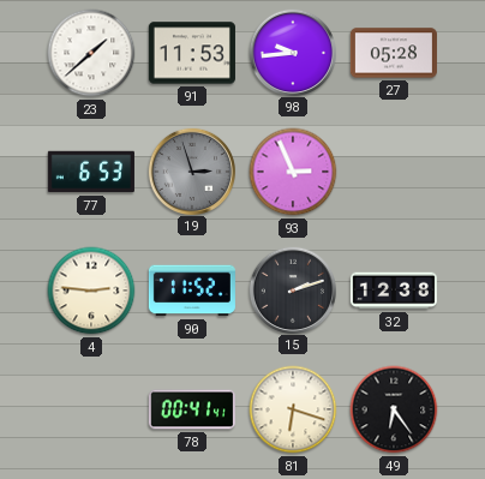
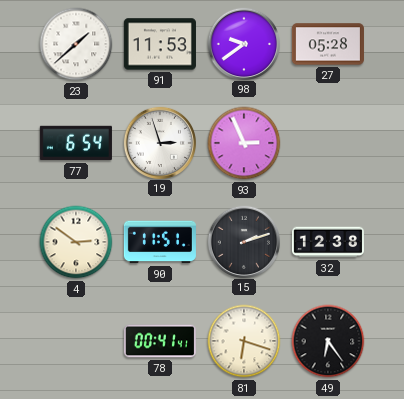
98: 9:44 -> 9:39 (243, 43)
77: 6:53 -> 6:54 (76, 143)
19 dial: grey -> white (159, 142)
4: 2:46 -> 2:51 (76, 242)
90: 11:52 -> 11:51 (160, 242)
